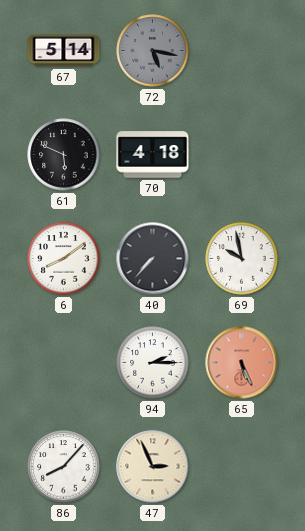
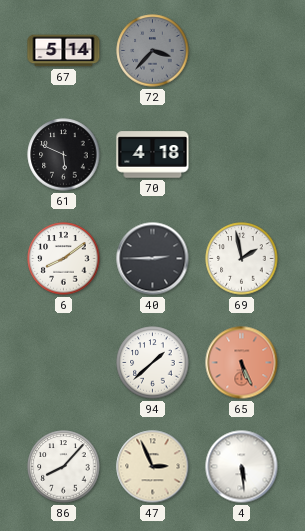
72: 5:17 -> 3:37 (153, 51)
40: 7:37 -> 2:45 (153, 259)
69: 9:58 -> 1:58 (242, 259)
94: 2:15 -> 1:38 (153, 363)
4: none -> 5:29 (242, 467)
